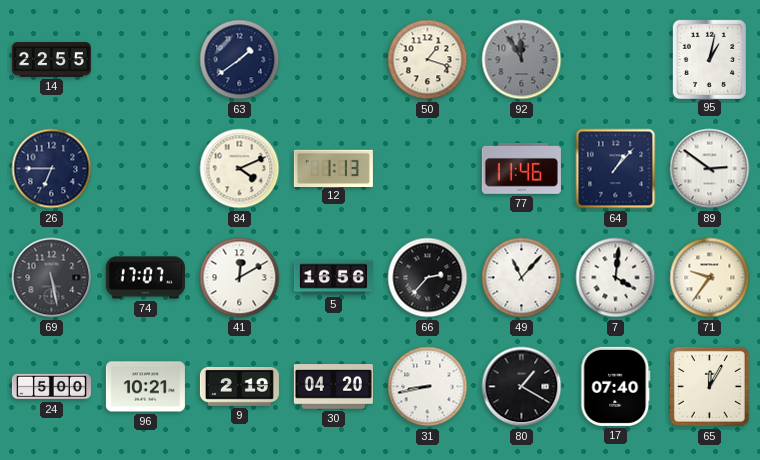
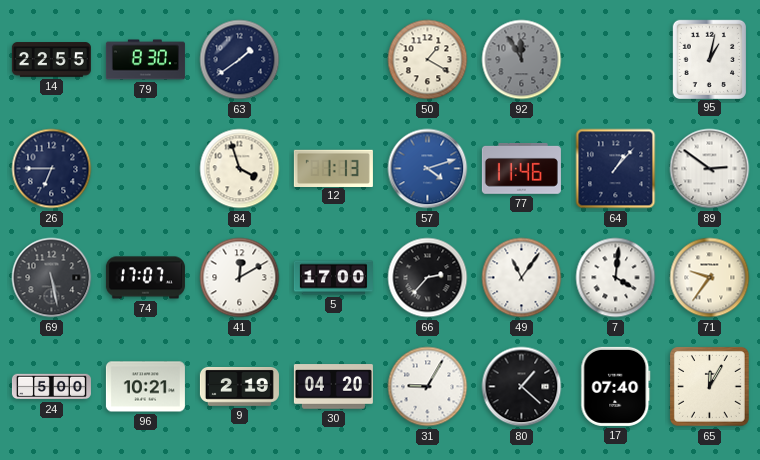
79: none -> 8:30 (145, 60)
50: 1:18 -> 1:20 (428, 60)
84: 4:11 -> 3:57 (240, 169)
57: none -> 4:12 (428, 169)
5: 16:56 -> 17:00 (333, 278)
49: 11:07 -> 11:06 (522, 278)
31: 8:43 -> 9:05 (428, 387)
80: 1:20 -> 1:22 (522, 387)
